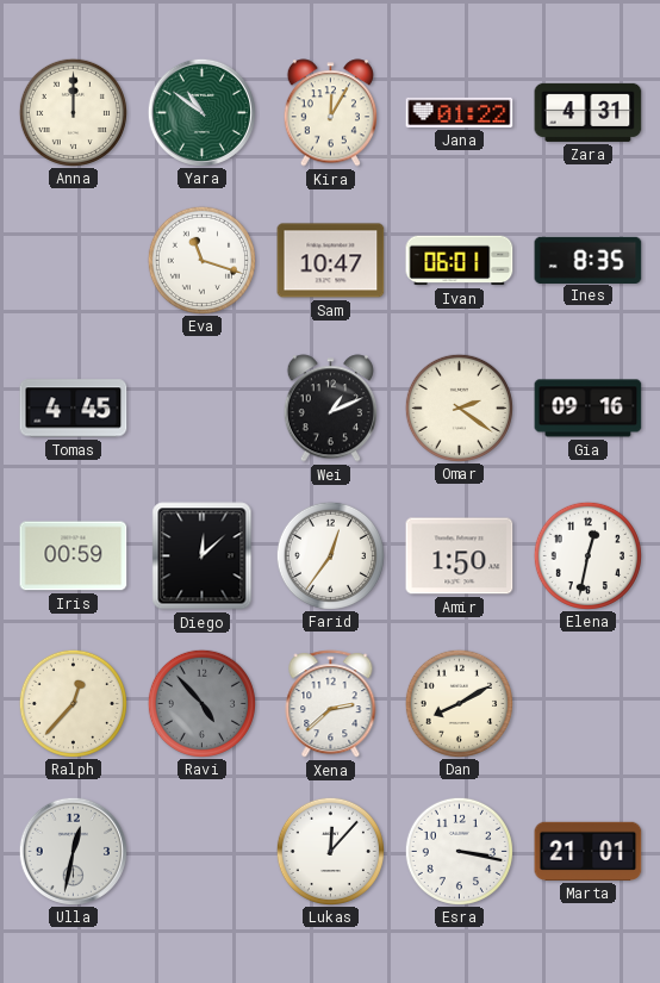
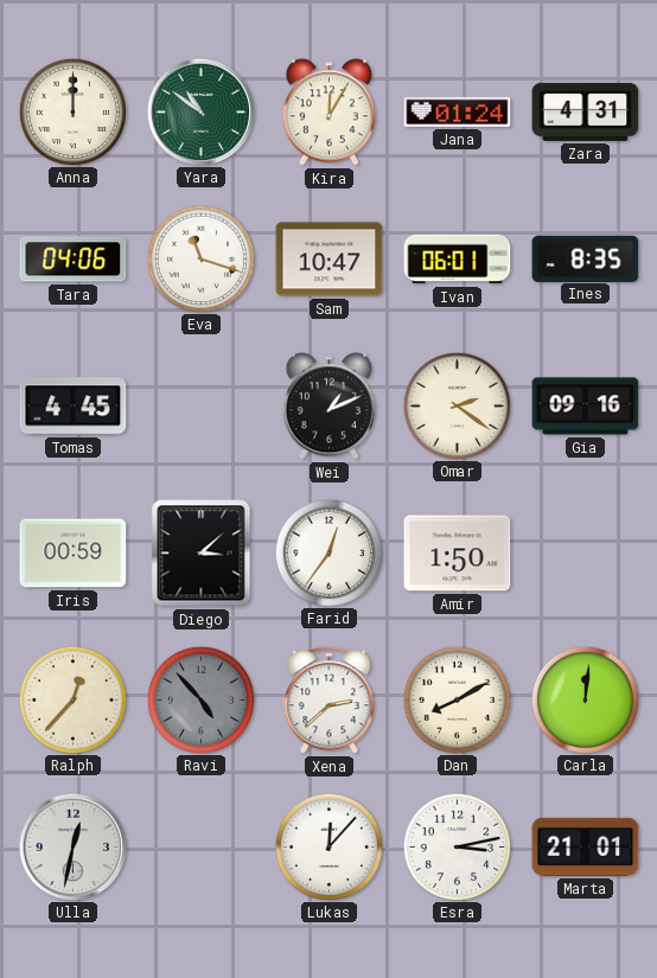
Jana: 01:22 -> 01:24 (458, 111)
Tara: none -> 04:06 (74, 260)
Diego: 12:08 -> 3:08 (202, 554)
Elena: 12:32 -> none (587, 555)
Carla: none -> 12:01 (585, 699)
Esra: 3:17 -> 3:13 (457, 846)
